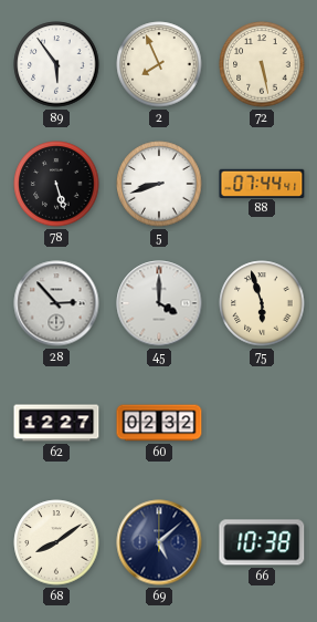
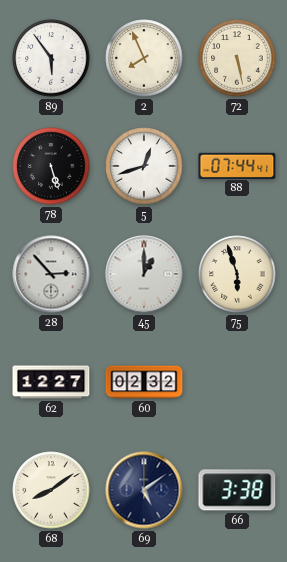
5: 8:42 -> 12:42 (144, 166)
45: 4:00 -> 1:00 (144, 274)
69: 5:08 -> 5:09 (144, 490)
66: 10:38 -> 3:38 (237, 490)
